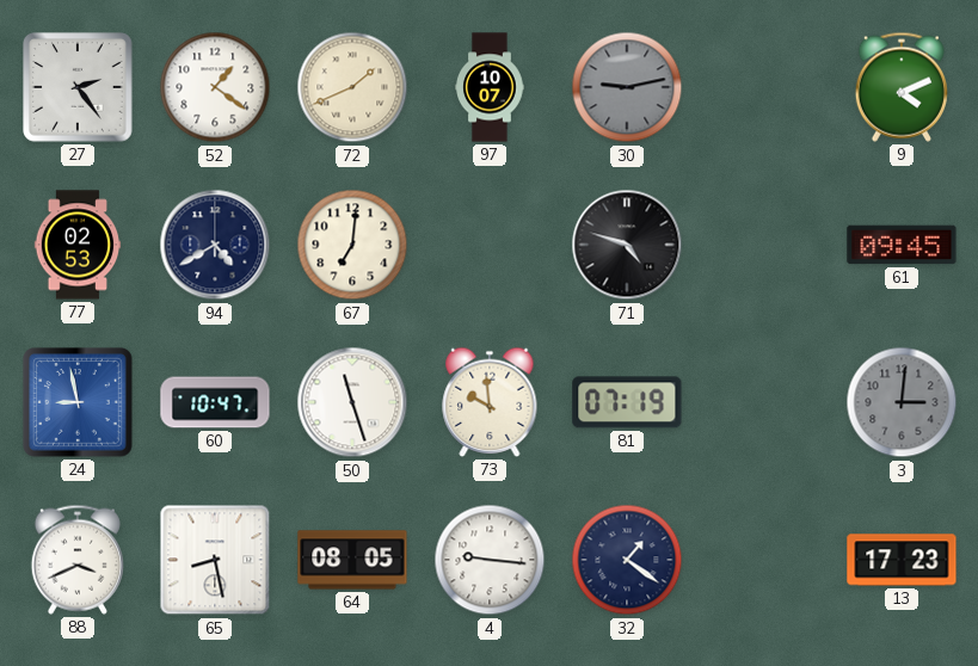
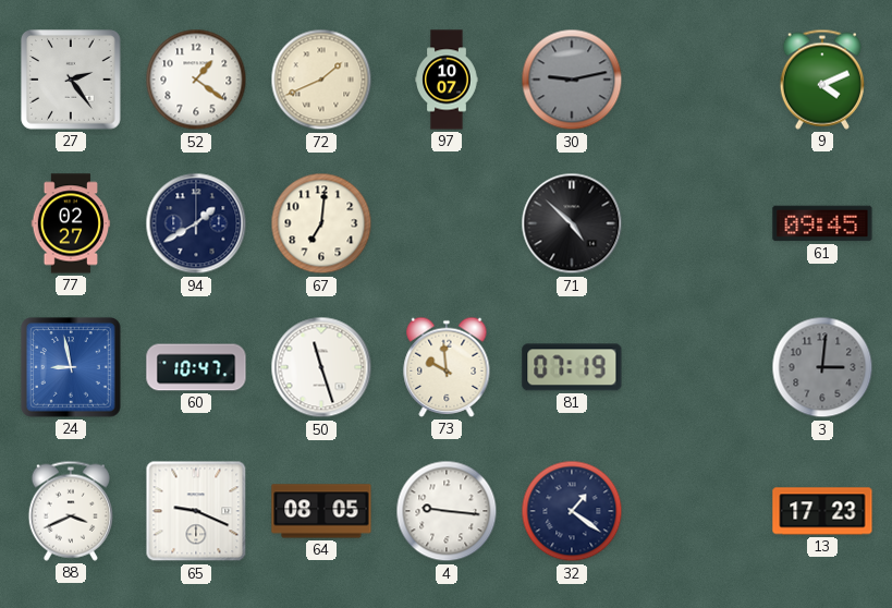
77: 02:53 -> 02:27 (71, 223)
94: 4:40 -> 1:40 (196, 223)
71: 4:48 -> 4:52 (572, 223)
65: 8:28 -> 9:19 (196, 511)
